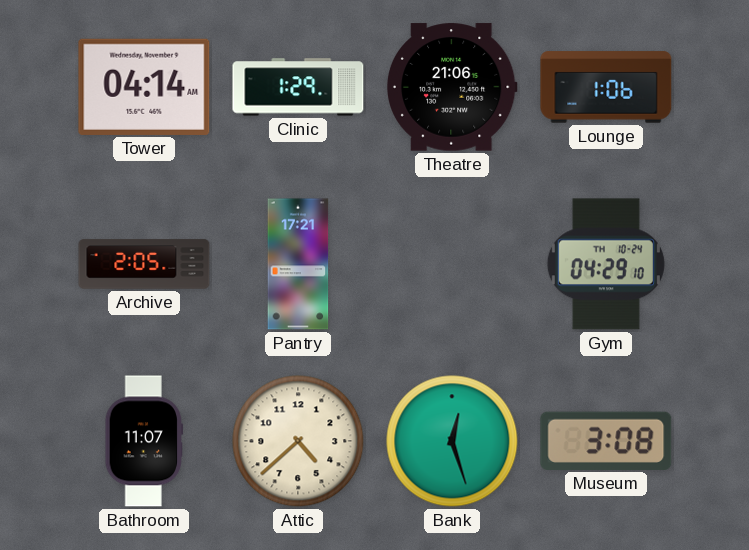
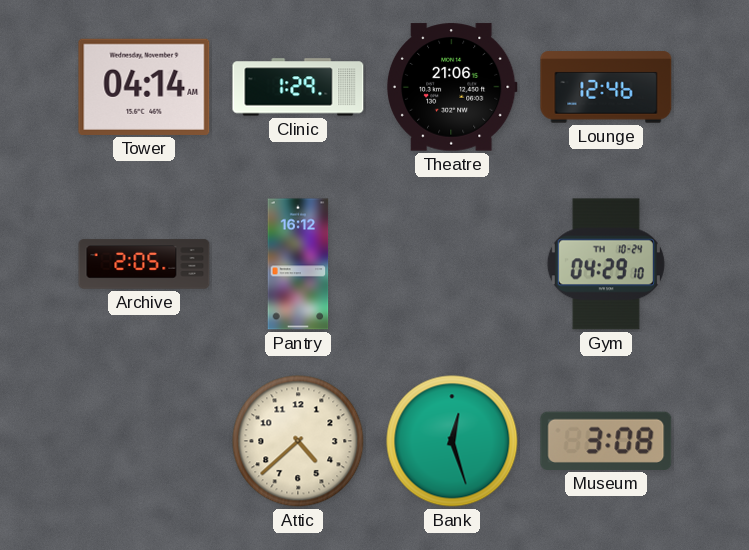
Lounge: 1:06 -> 12:46 (606, 87)
Pantry: 17:21 -> 16:12 (298, 264)
Bathroom: 11:07 -> none (144, 441)
